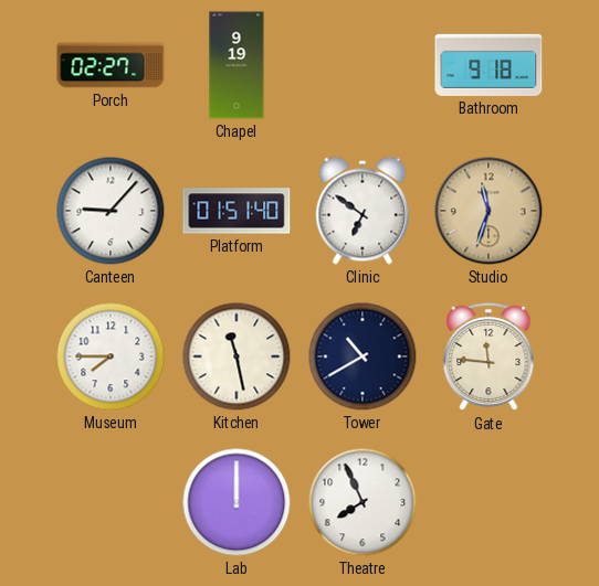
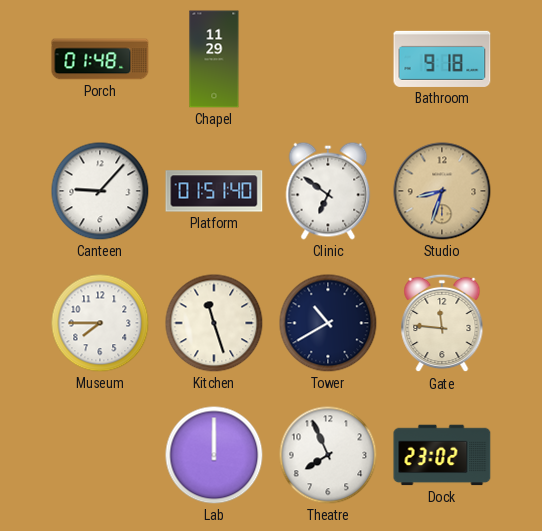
Porch: 02:27 -> 01:48 (100, 59)
Chapel: 9:19 -> 11:29 (214, 59)
Studio: 11:33 -> 8:33 (442, 191)
Kitchen: 11:28 -> 11:27 (214, 323)
Dock: none -> 23:02 (442, 455)
